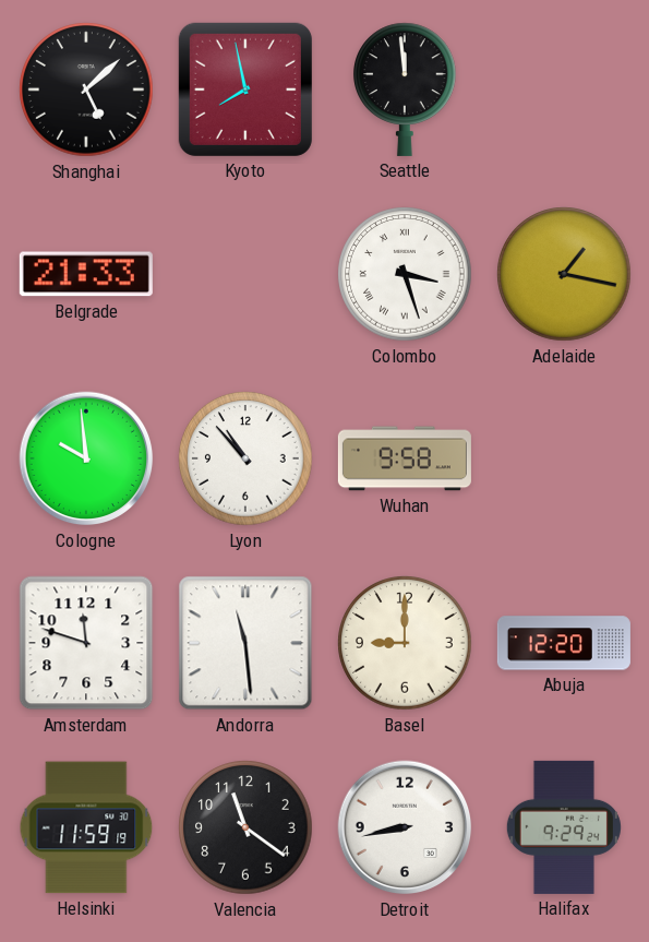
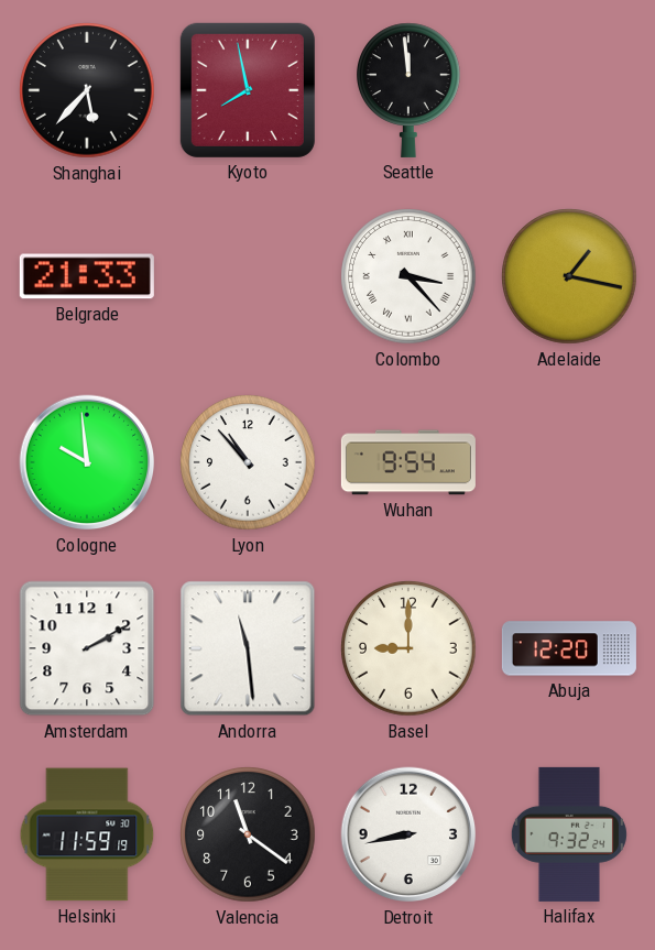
Shanghai: 5:08 -> 5:37 (87, 90)
Colombo: 3:27 -> 3:23 (408, 276)
Wuhan: 9:58 -> 9:54 (408, 462)
Amsterdam: 11:48 -> 2:10 (87, 648)
Halifax: 9:29 -> 9:32 (569, 834)
